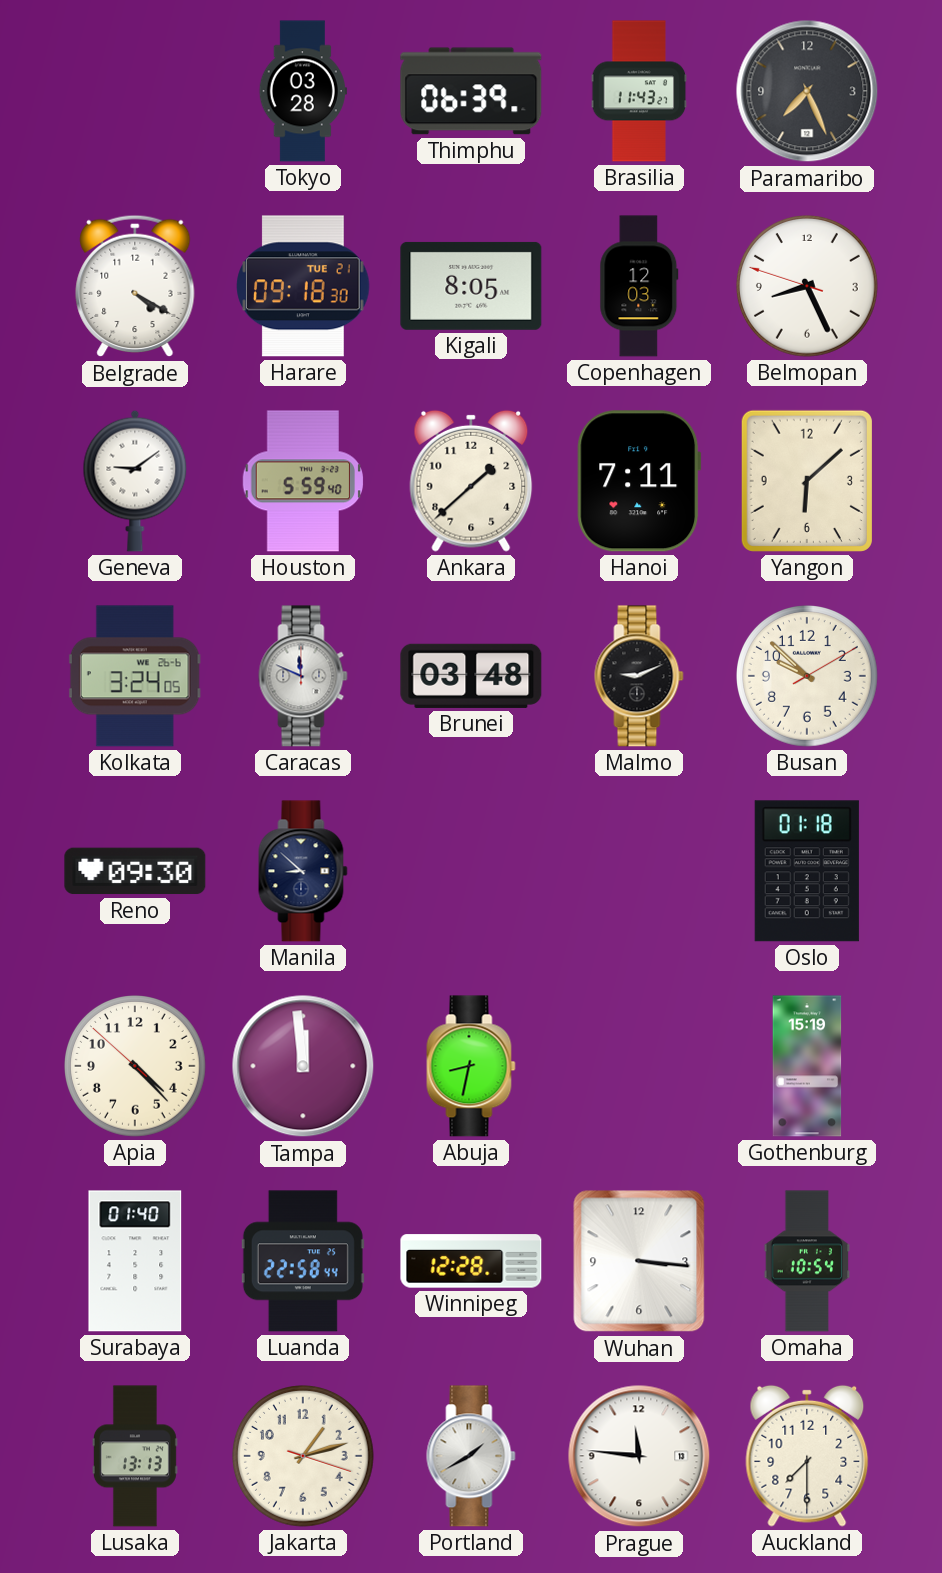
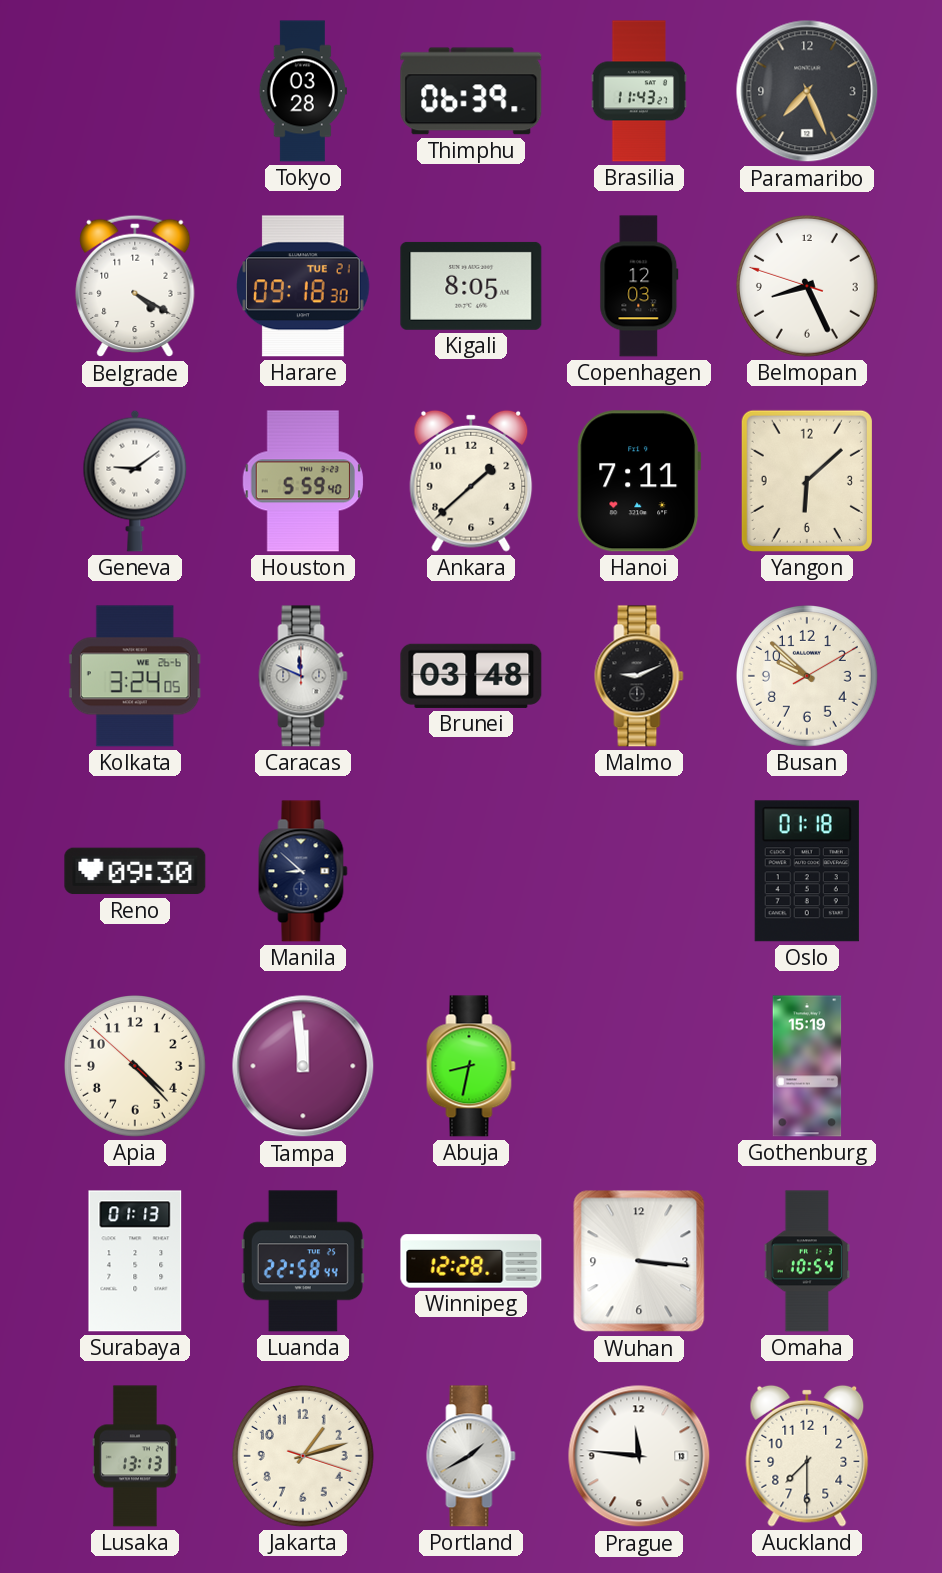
Surabaya: 01:40 -> 01:13 (135, 1261)
